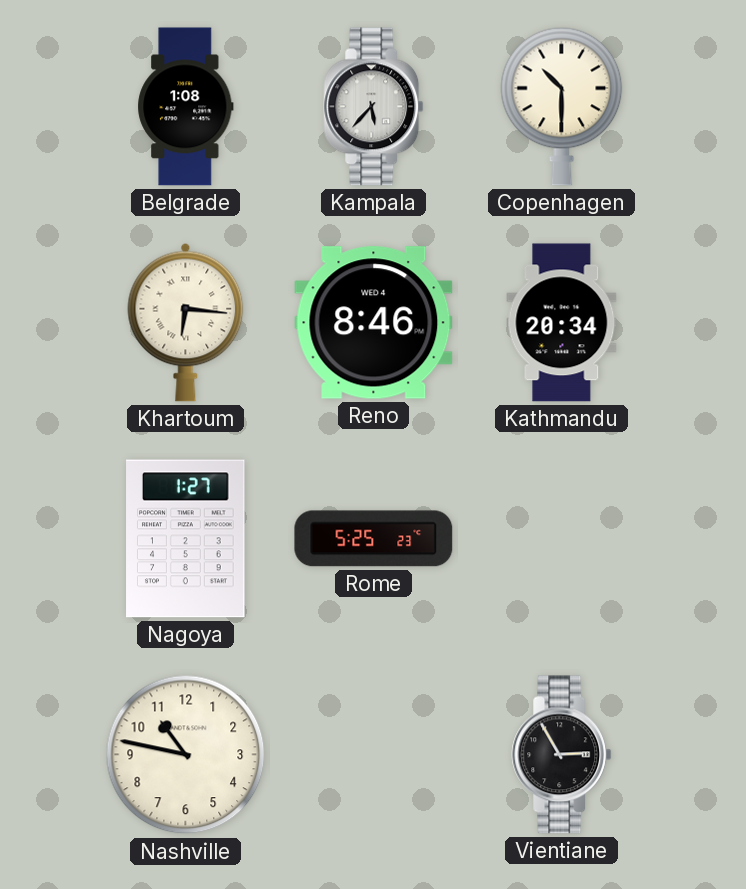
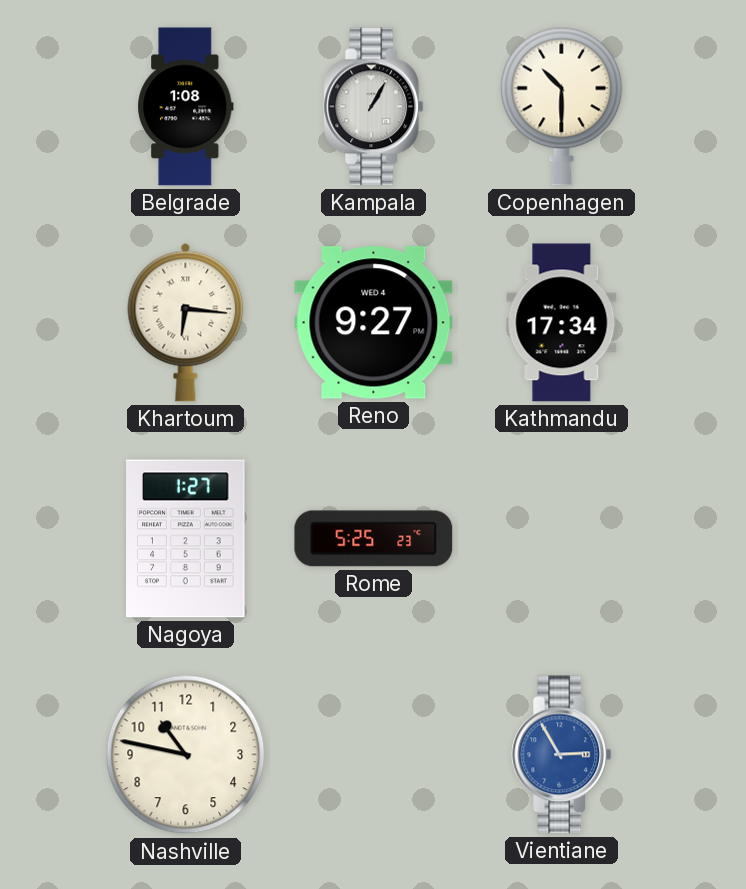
Kampala: 5:37 -> 1:05 (374, 107)
Reno: 8:46 -> 9:27 (374, 323)
Kathmandu: 20:34 -> 17:34 (562, 323)
Vientiane dial: black -> blue (562, 755)
